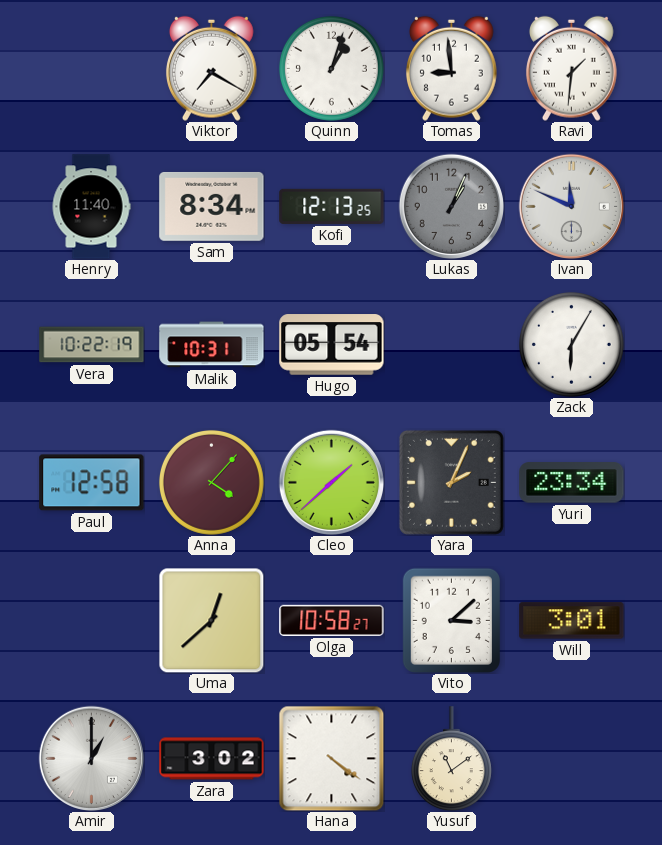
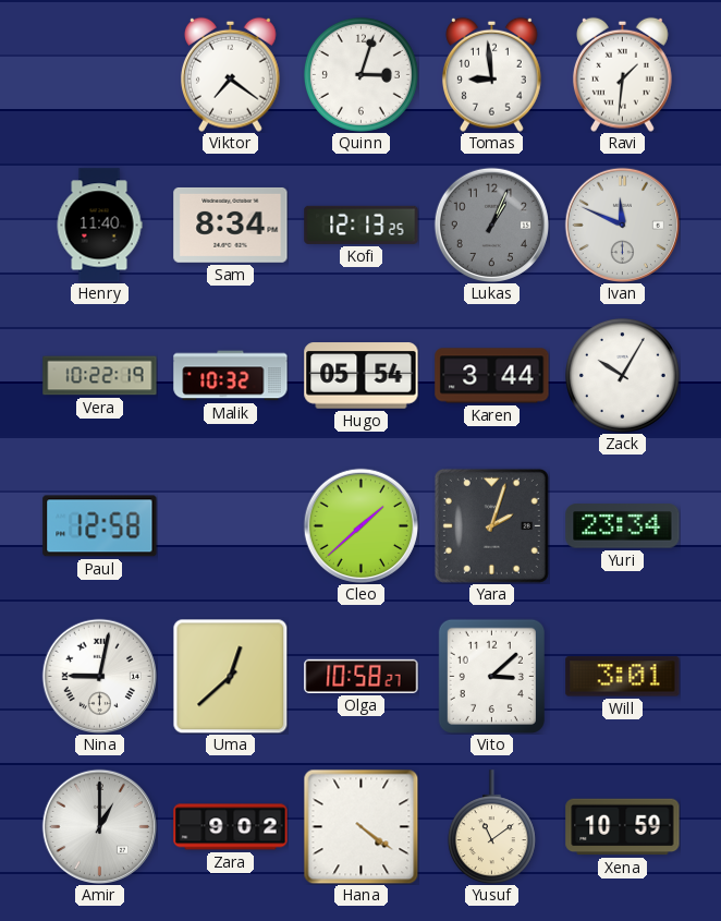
Viktor: 7:20 -> 7:21 (230, 74)
Quinn: 1:03 -> 3:03 (361, 74)
Malik: 10:31 -> 10:32 (231, 376)
Karen: none -> 3:44 (492, 376)
Zack: 6:05 -> 10:05 (622, 375)
Anna: 4:07 -> none (211, 482)
Yara: 2:04 -> 2:03 (491, 525)
Nina: none -> 9:02 (99, 676)
Zara: 3:02 -> 9:02 (231, 827)
Xena: none -> 10:59 (623, 827)
